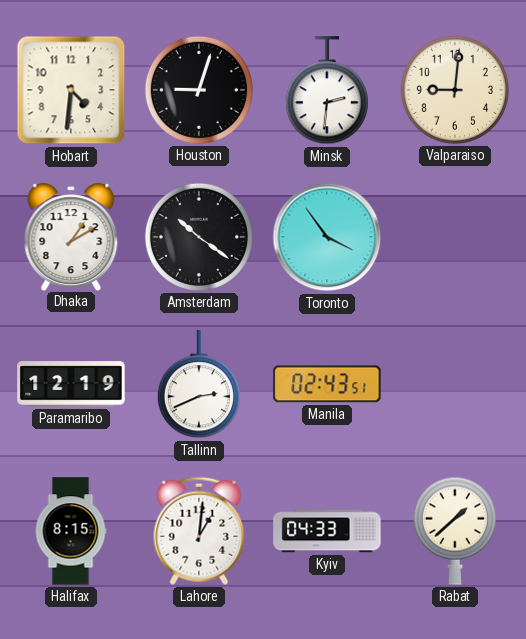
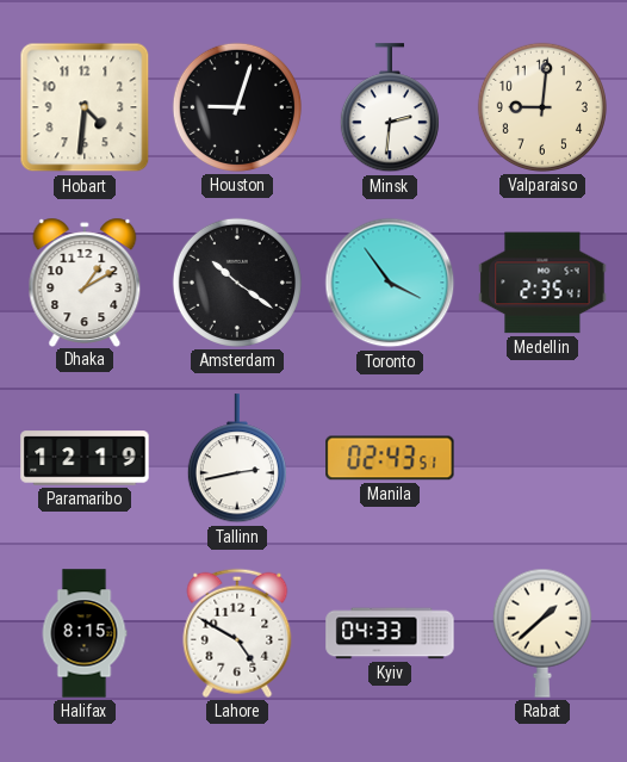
Medellin: none -> 2:35 (542, 283)
Tallinn: 2:41 -> 2:43 (237, 459)
Lahore: 1:01 -> 4:50 (237, 633)
